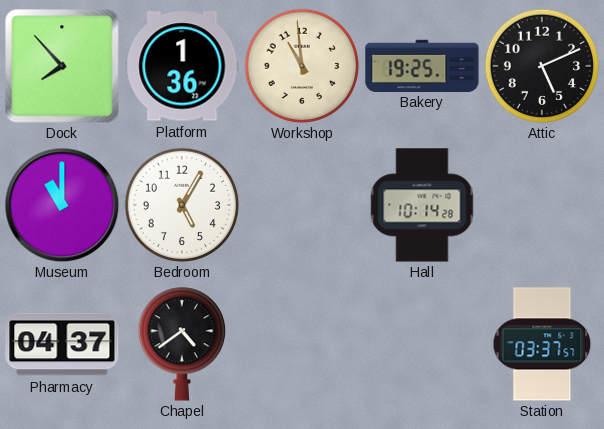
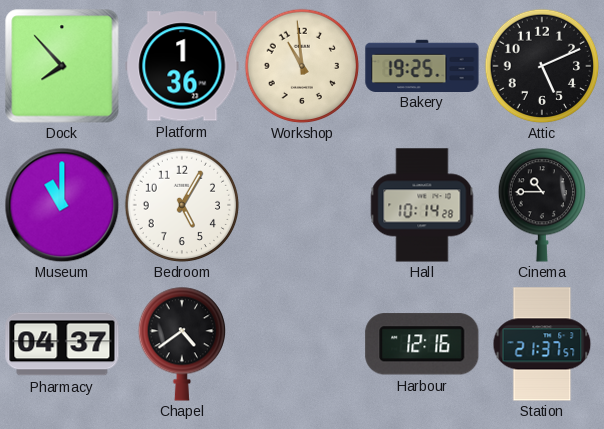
Cinema: none -> 10:45 (541, 205)
Harbour: none -> 12:16 (422, 344)
Station: 03:37 -> 21:37 (542, 344)
